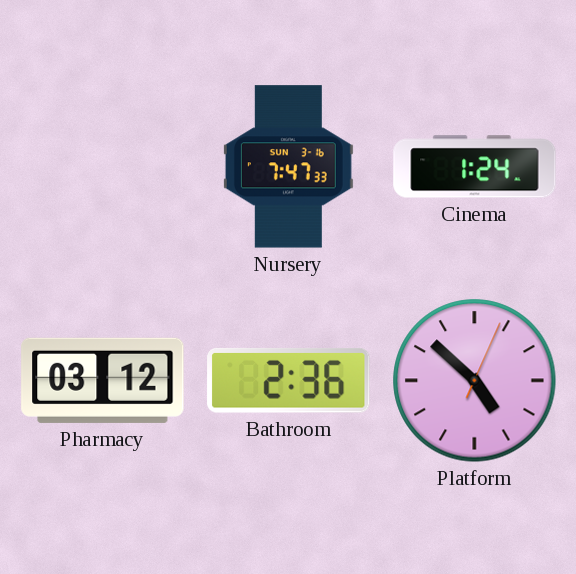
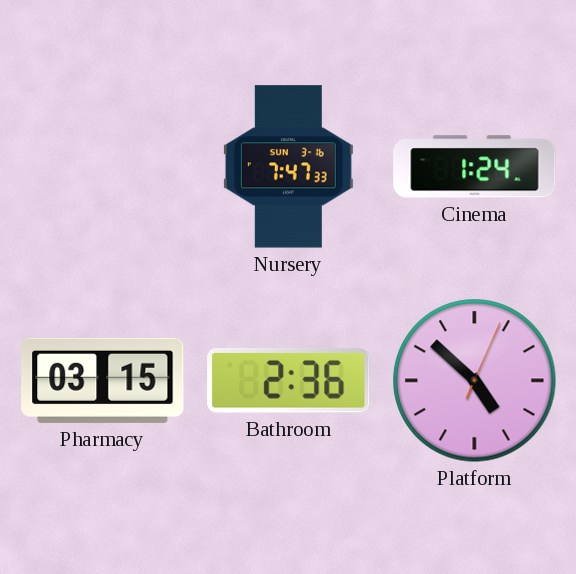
Pharmacy: 03:12 -> 03:15 (103, 380)
